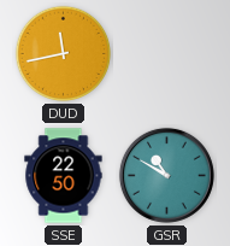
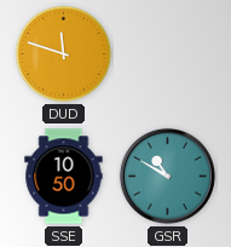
DUD: 11:43 -> 11:48 (64, 54)
SSE: 22:50 -> 10:50 (64, 177)
